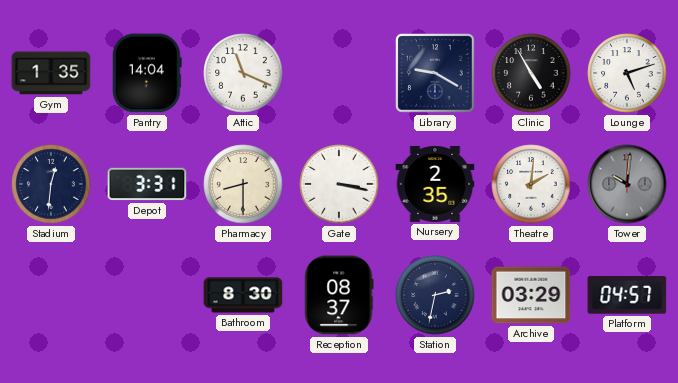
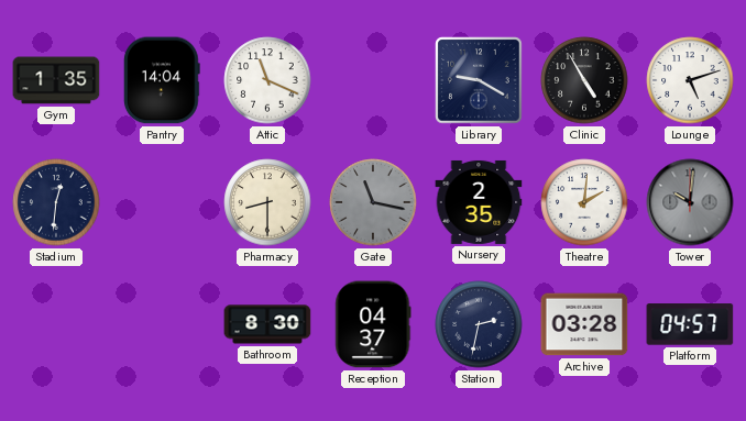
Depot: 3:31 -> none (147, 184)
Gate: 3:17 -> 11:17 (373, 202)
Gate dial: white -> grey (373, 202)
Reception: 08:37 -> 04:37 (373, 324)
Archive: 03:29 -> 03:28 (584, 324)
